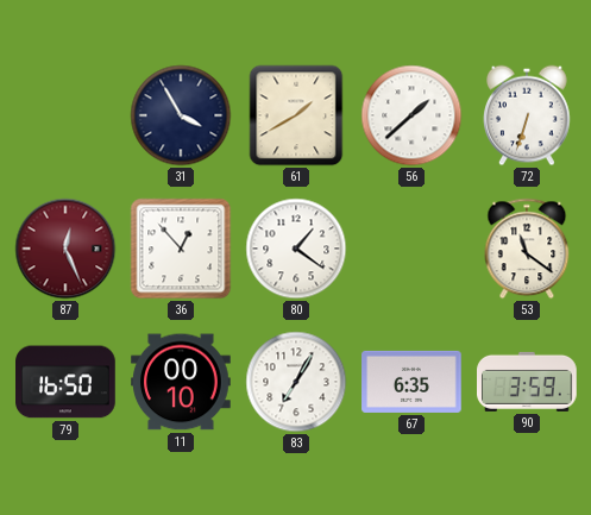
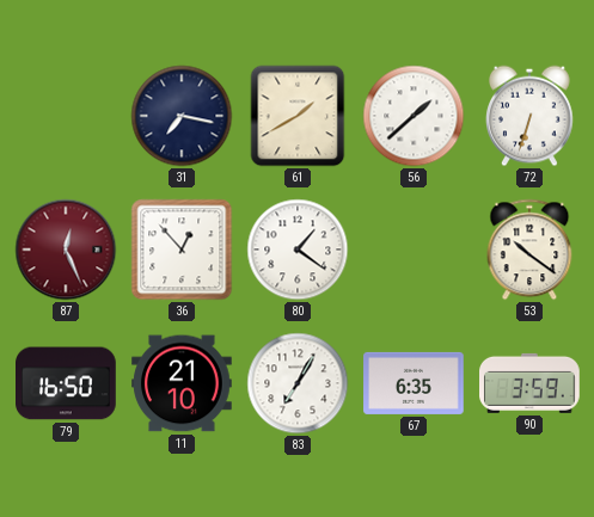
31: 3:55 -> 7:17 (182, 116)
53: 11:21 -> 10:21 (529, 250)
11: 00:10 -> 21:10 (182, 383)
